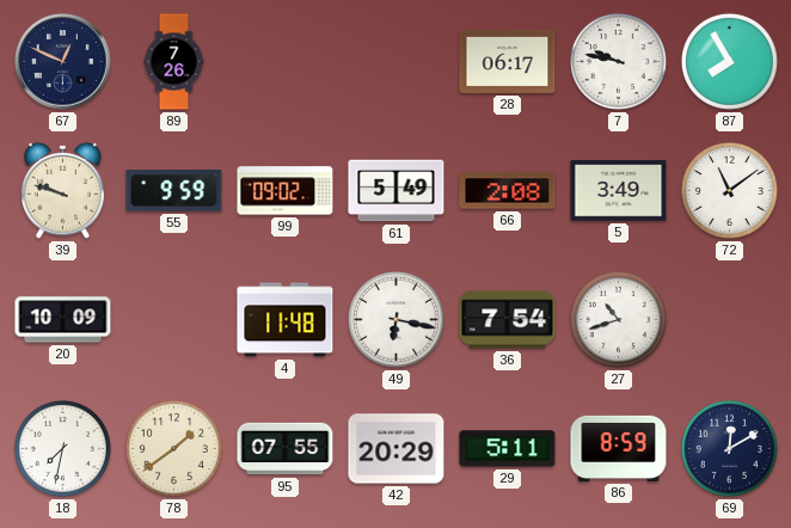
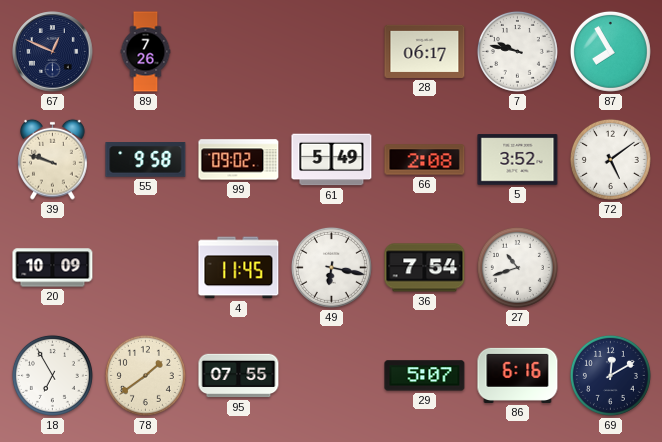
55: 9:59 -> 9:58 (146, 160)
5: 3:49 -> 3:52 (518, 160)
72: 11:09 -> 5:09 (610, 159)
4: 11:48 -> 11:45 (239, 268)
18: 7:32 -> 6:55 (52, 375)
42: 20:29 -> none (397, 449)
29: 5:11 -> 5:07 (425, 376)
86: 8:59 -> 6:16 (518, 375)
